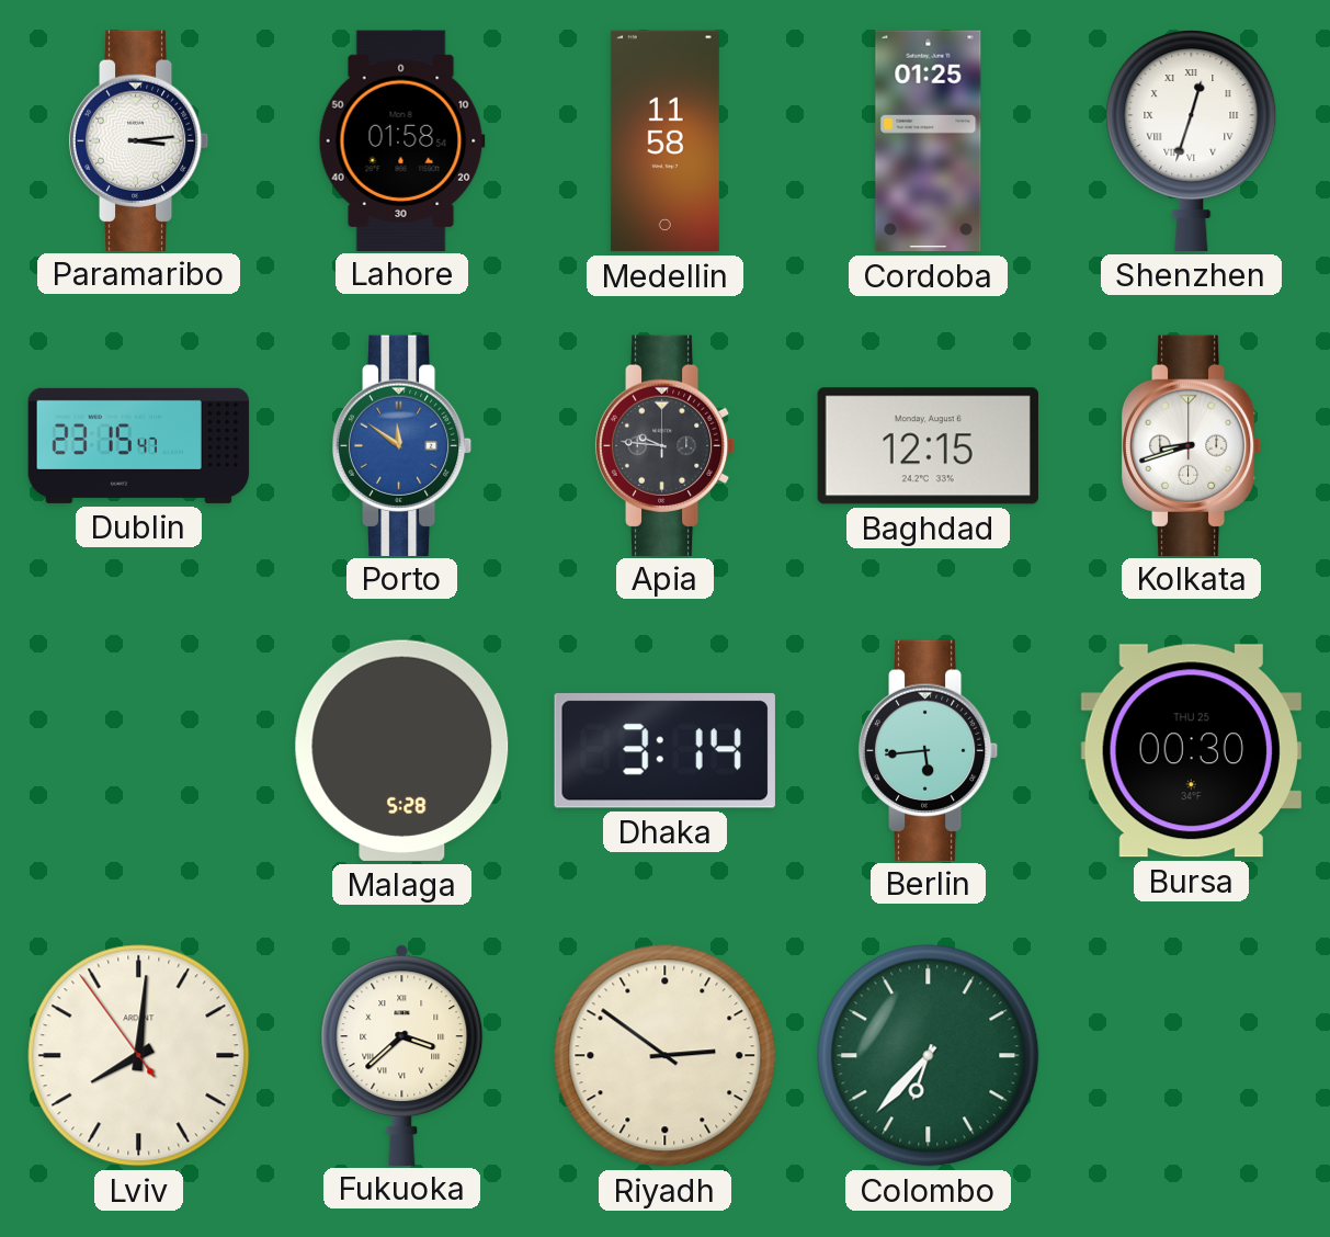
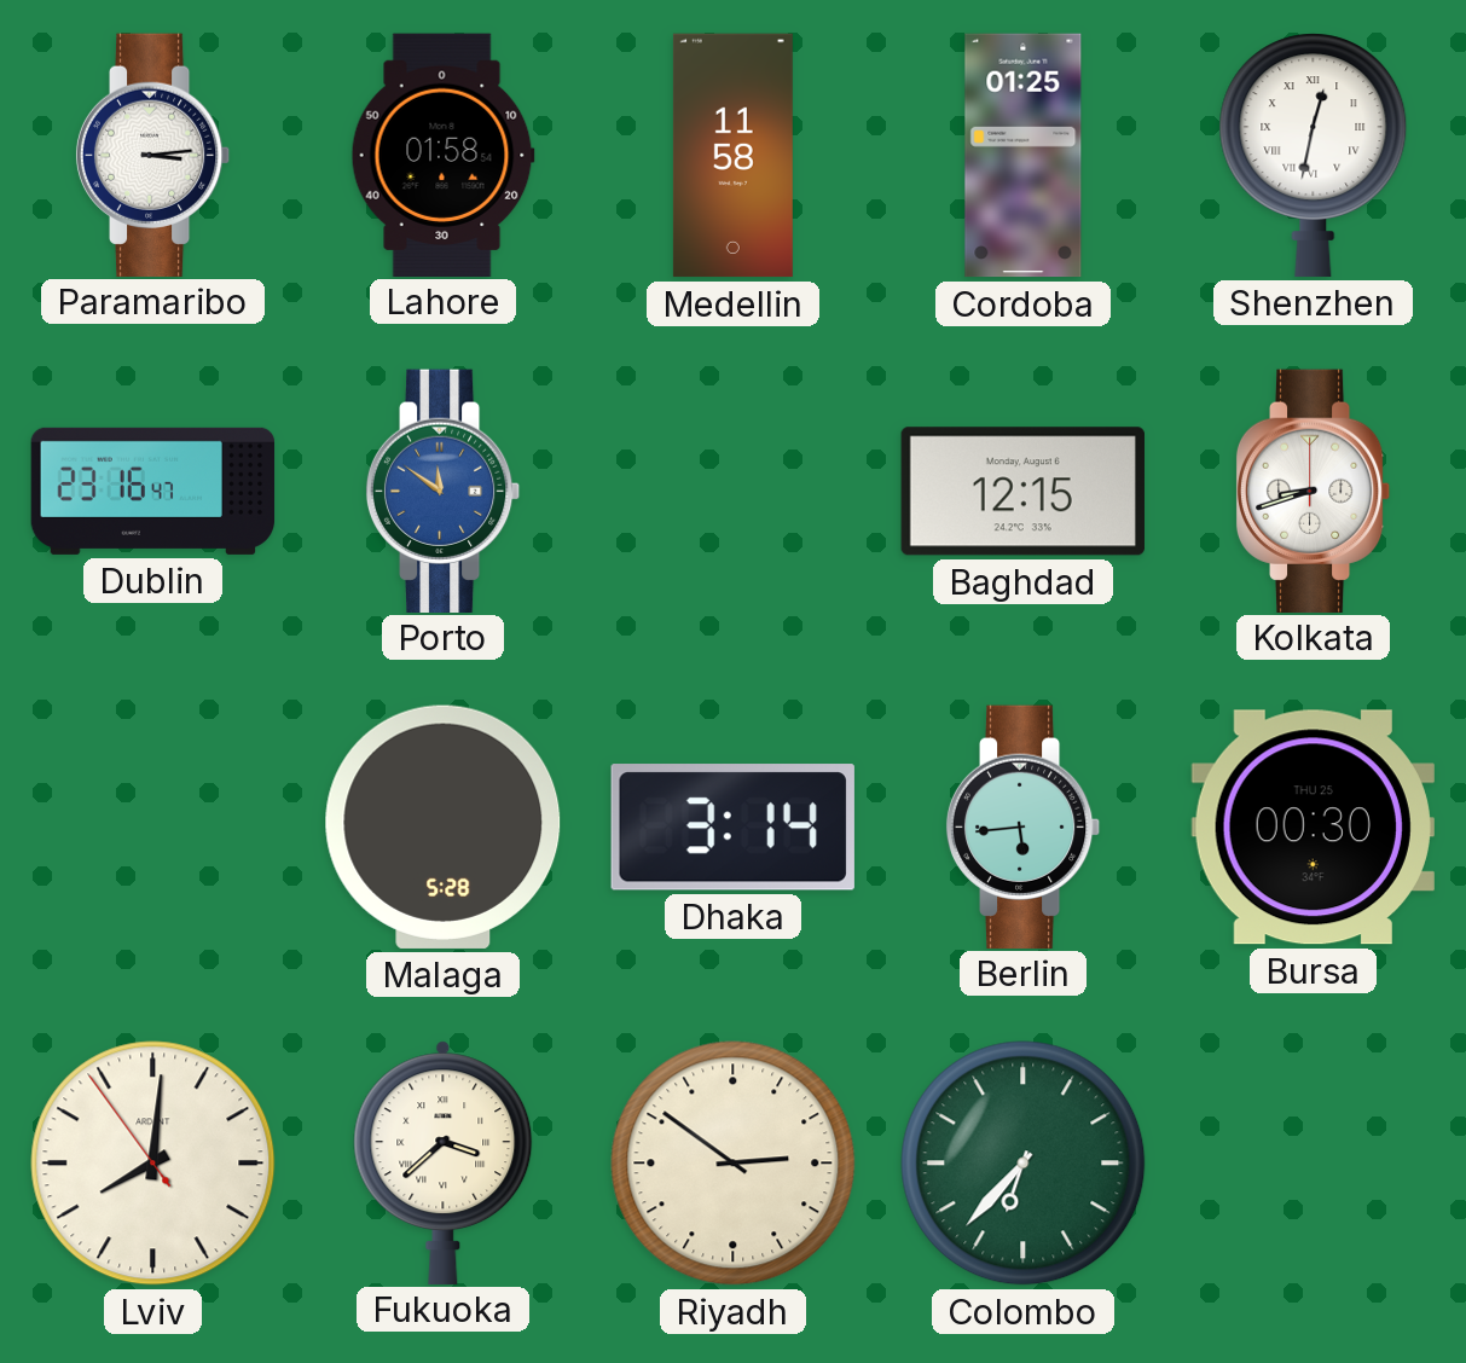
Shenzhen: 12:33 -> 12:32 (1314, 155)
Dublin: 23:15 -> 23:16 (153, 491)
Apia: 9:46 -> none (666, 445)
